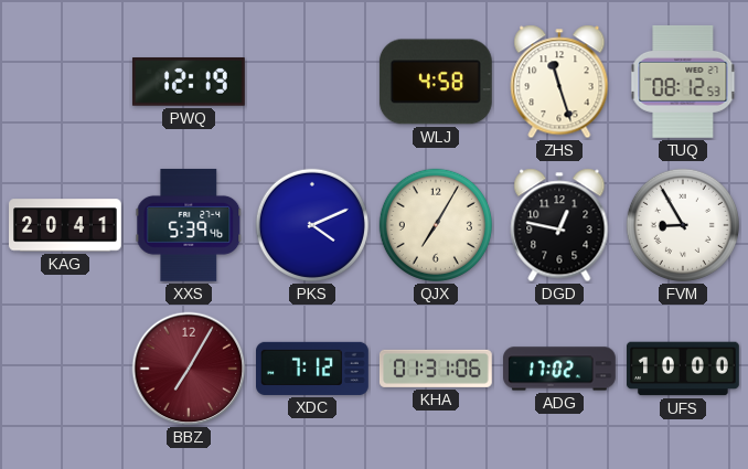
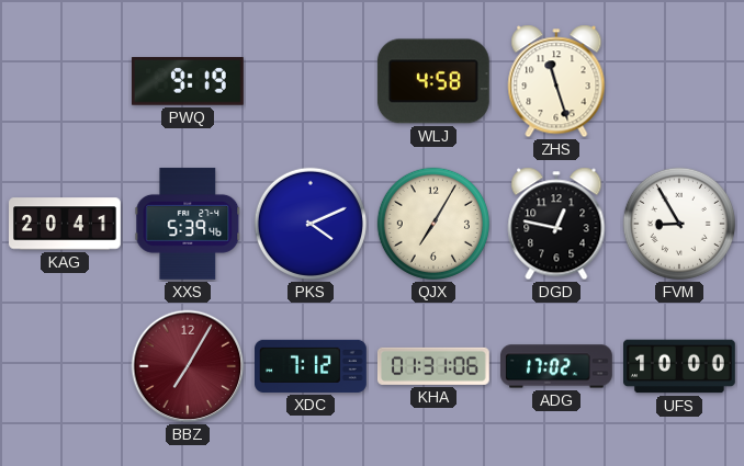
PWQ: 12:19 -> 9:19 (188, 82)
TUQ: 08:12 -> none (683, 82)
